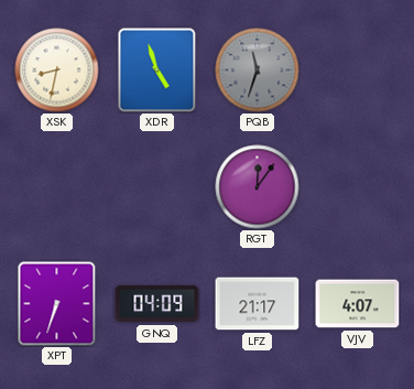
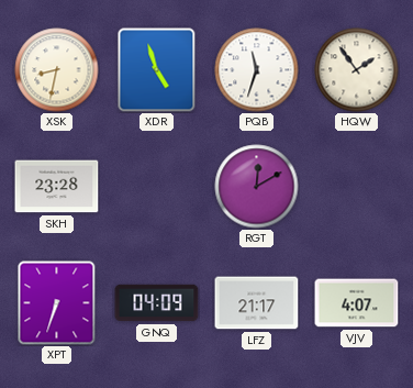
PQB dial: grey -> white (257, 70)
HQW: none -> 1:54 (357, 70)
SKH: none -> 23:28 (57, 187)
RGT: 12:06 -> 12:10 (257, 187)
